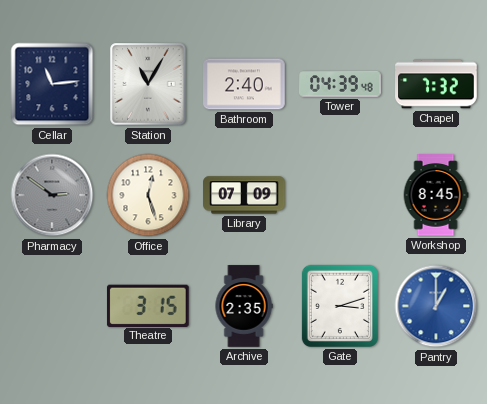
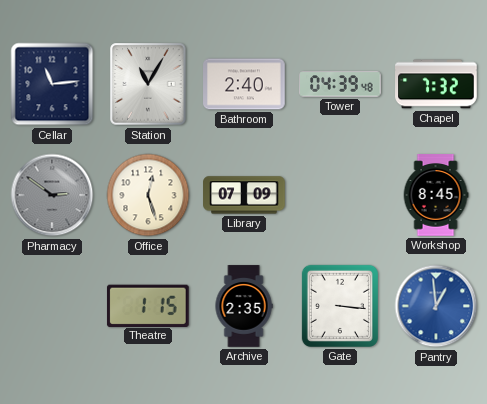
Theatre: 3:15 -> 1:15 (148, 305)
Gate: 3:12 -> 3:16 (340, 306)
Pantry: 1:00 -> 12:59 (436, 306)
